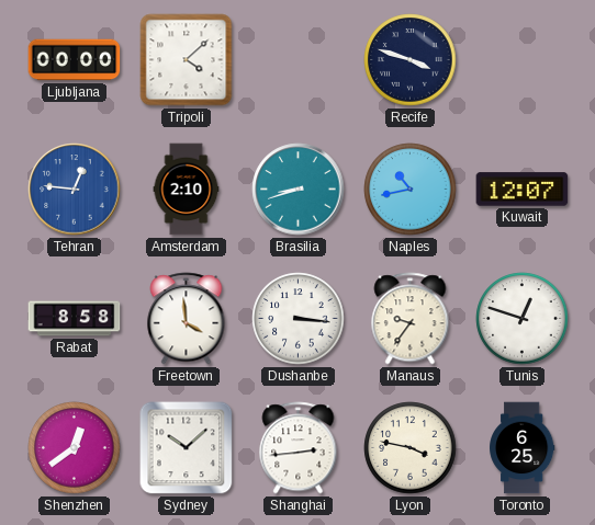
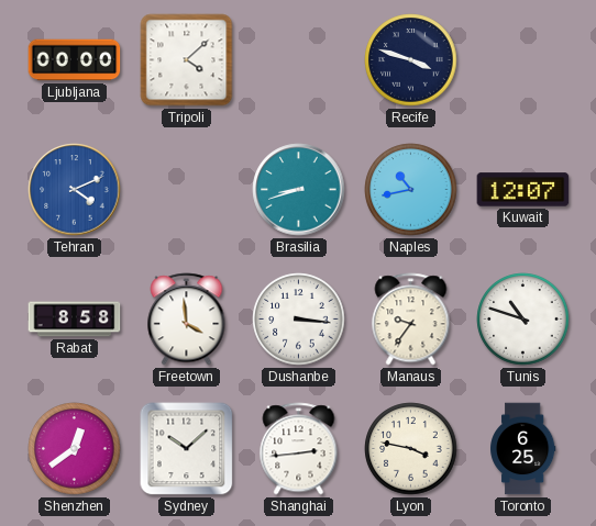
Tehran: 12:46 -> 4:11 (75, 190)
Amsterdam: 2:10 -> none (187, 190)
Tunis: 12:48 -> 10:48 (523, 320)
